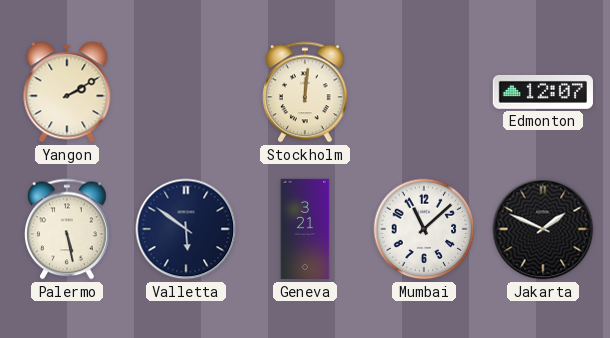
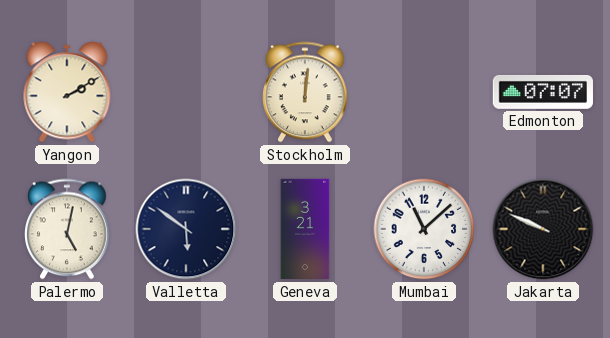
Edmonton: 12:07 -> 07:07 (543, 92)
Palermo: 5:28 -> 5:02 (68, 229)
Jakarta: 1:49 -> 9:49 (543, 229)
